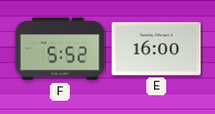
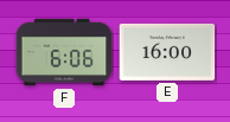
F: 5:52 -> 6:06 (64, 52)
